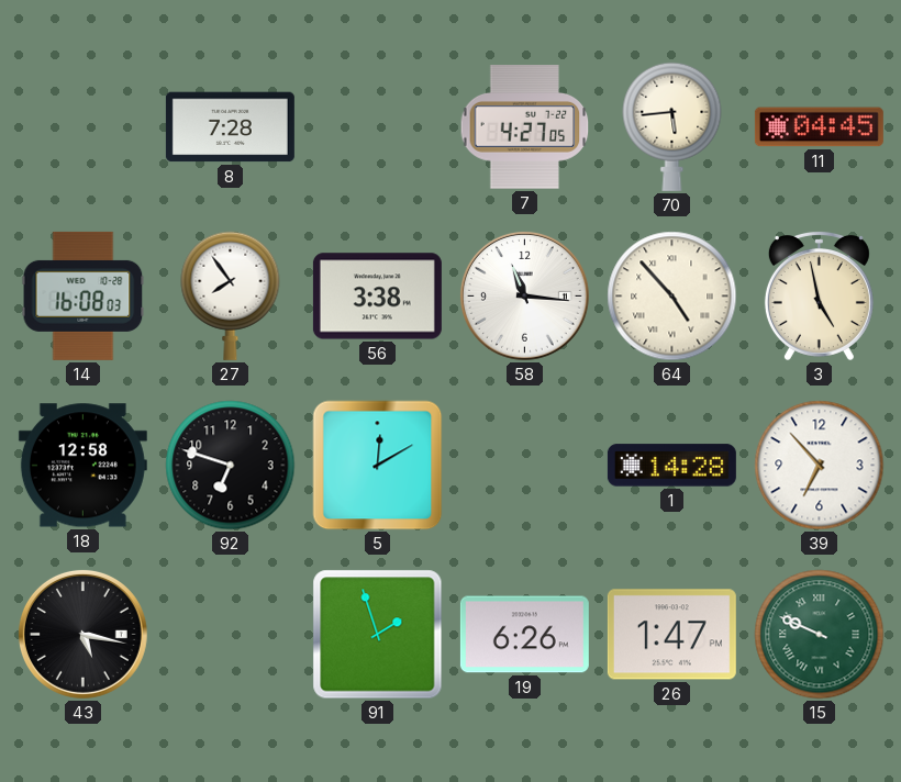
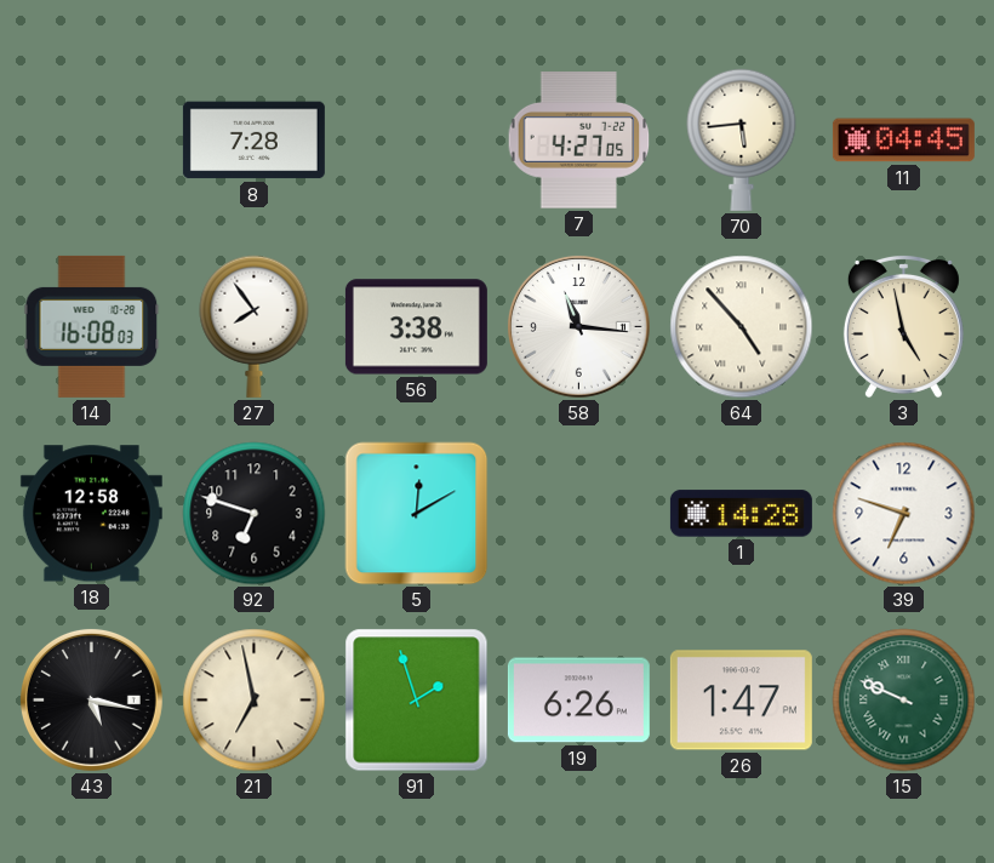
39: 6:53 -> 6:48 (904, 514)
21: none -> 6:58 (255, 701)
